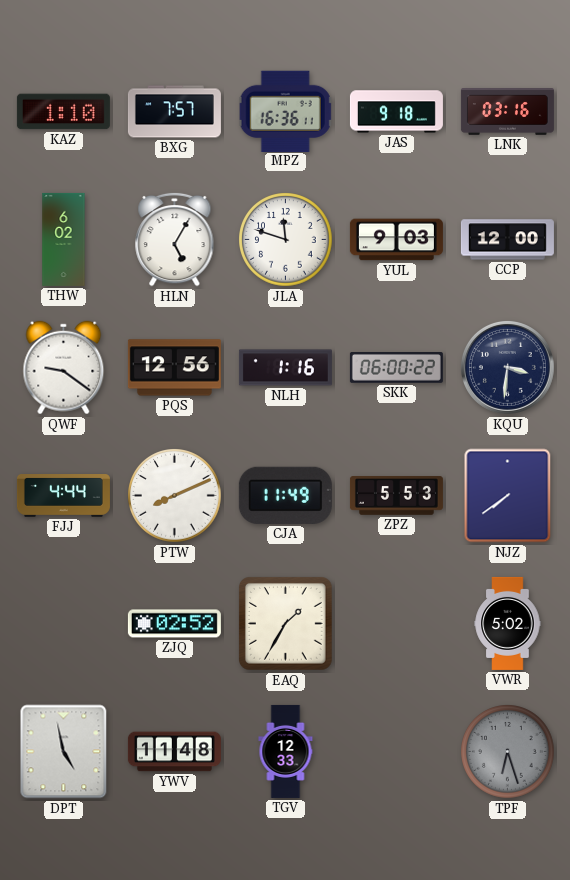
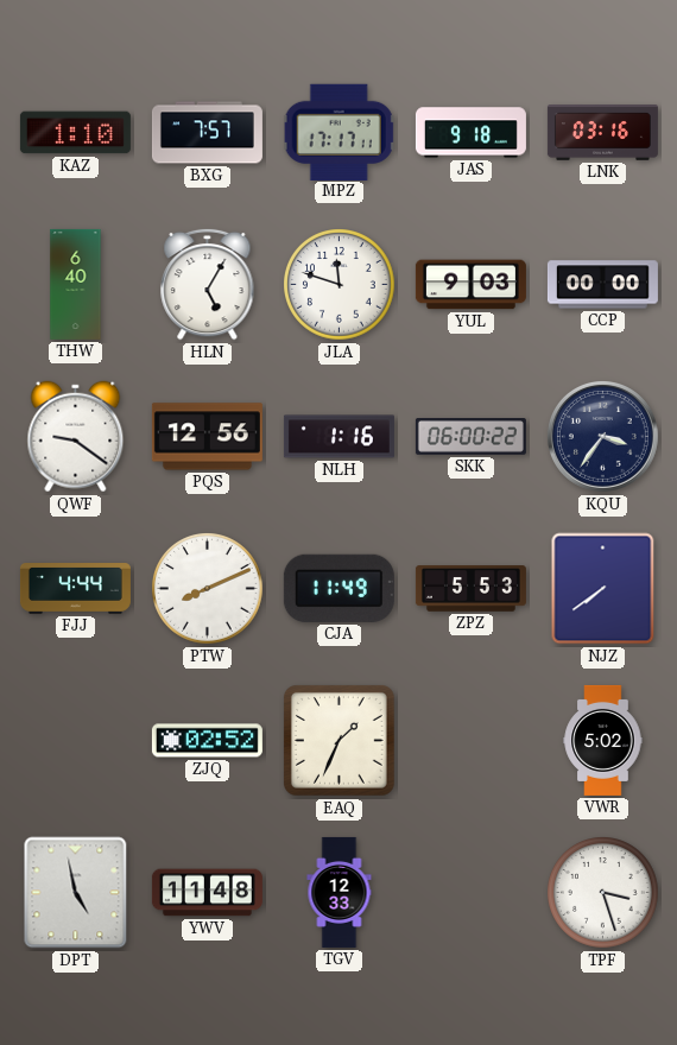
MPZ: 16:36 -> 17:17 (340, 132)
THW: 6:02 -> 6:40 (76, 284)
CCP: 12:00 -> 00:00 (602, 285)
KQU: 3:31 -> 3:36 (602, 436)
EAQ: 1:35 -> 1:34 (340, 741)
TPF: 6:27 -> 3:27 (603, 893)
TPF dial: grey -> white (603, 893)
